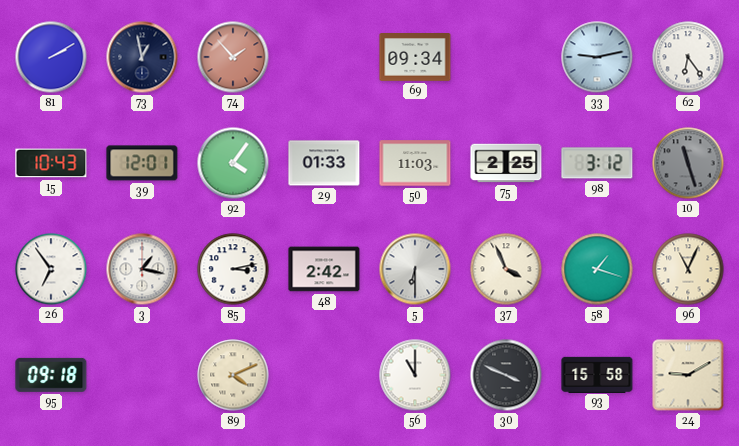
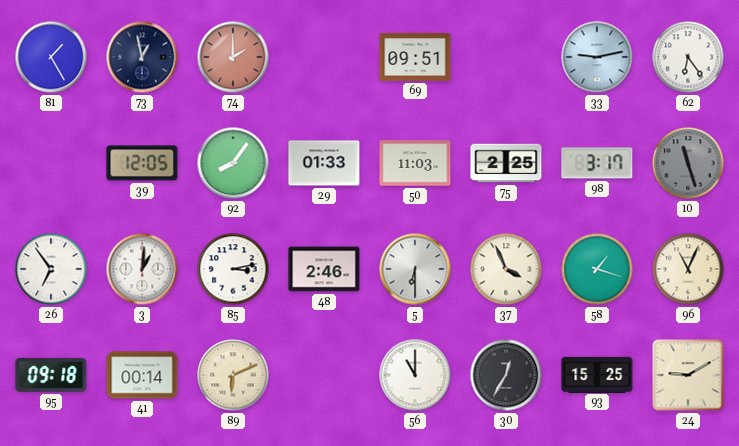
81: 2:10 -> 1:25 (51, 57)
74: 1:53 -> 2:00 (233, 57)
69: 09:34 -> 09:51 (415, 58)
15: 10:43 -> none (51, 163)
39: 12:01 -> 12:05 (142, 163)
92: 4:06 -> 8:06 (233, 163)
98: 3:12 -> 3:17 (597, 163)
3: 1:17 -> 1:01 (142, 269)
48: 2:42 -> 2:46 (324, 269)
41: none -> 00:14 (142, 375)
89: 4:11 -> 6:11 (233, 375)
30: 3:49 -> 12:35 (506, 375)
93: 15:58 -> 15:25 (597, 374)
